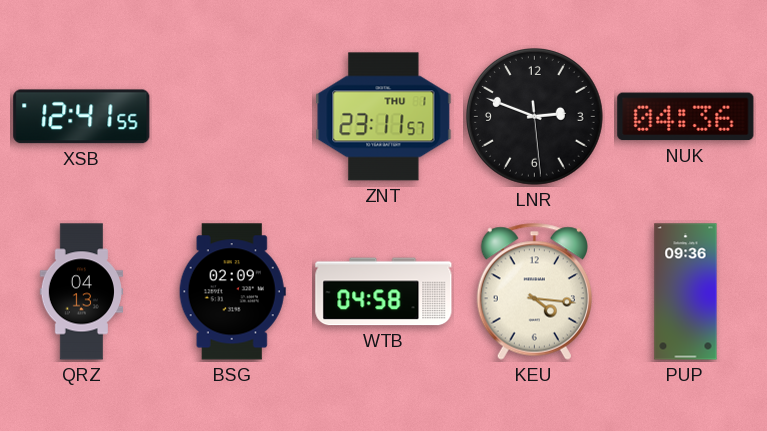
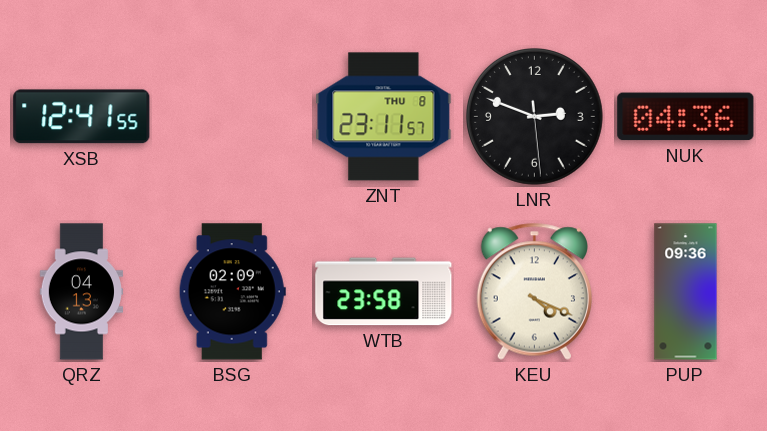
ZNT date: THU 1 -> THU 8 (384, 117)
WTB: 04:58 -> 23:58 (384, 292)
KEU: 4:16 -> 4:19 (534, 291)
